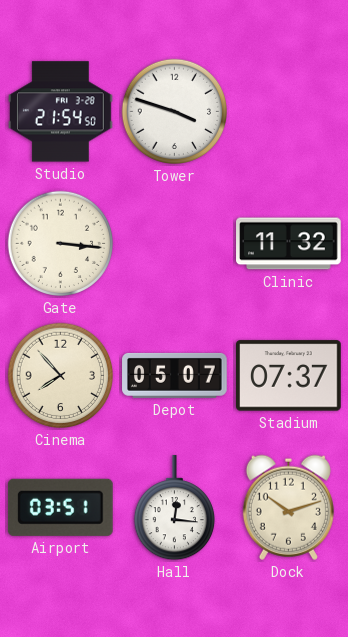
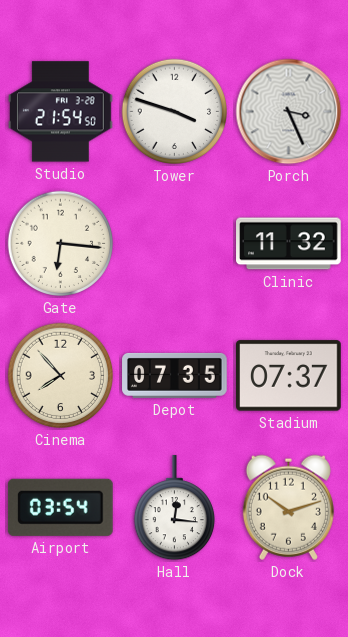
Porch: none -> 3:26 (289, 112)
Gate: 3:16 -> 6:16 (61, 244)
Depot: 05:07 -> 07:35 (175, 375)
Airport: 03:51 -> 03:54 (60, 507)
